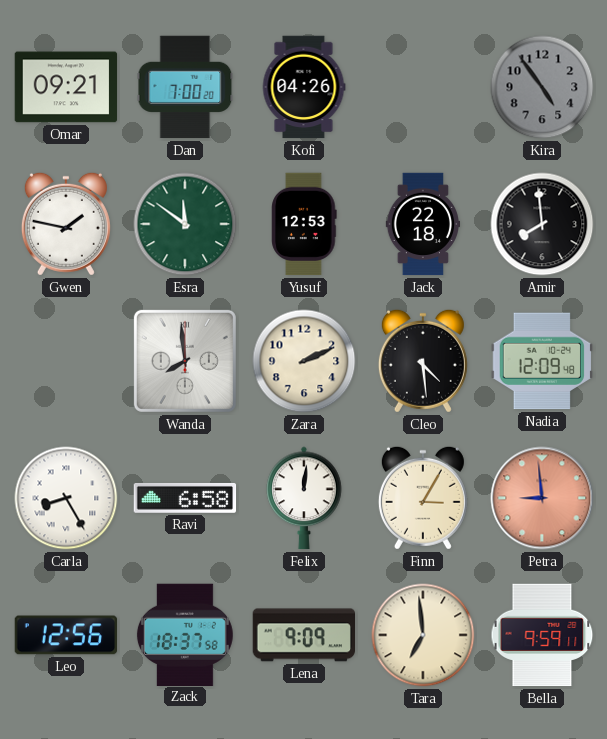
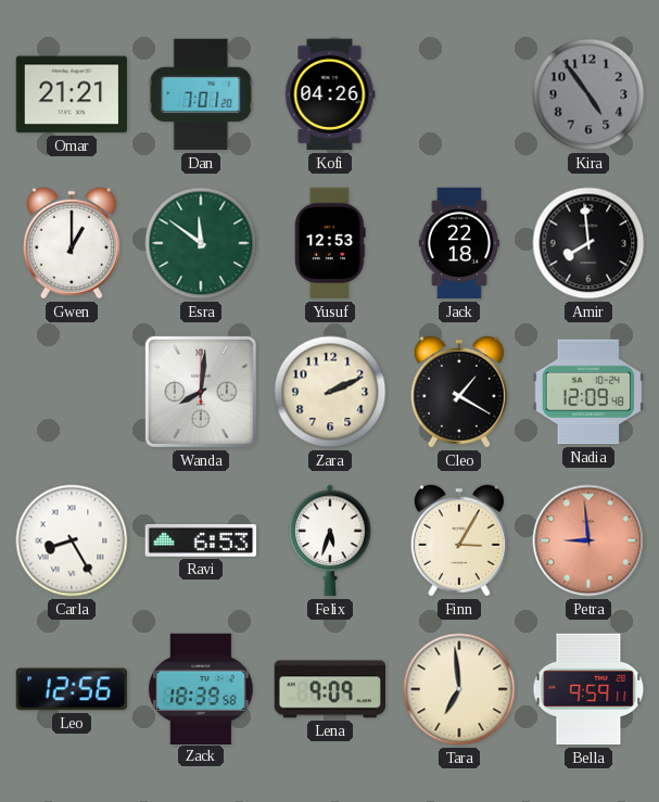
Omar: 09:21 -> 21:21 (72, 94)
Dan: 7:00 -> 7:01 (201, 94)
Gwen: 1:47 -> 1:00 (72, 243)
Wanda: 7:59 -> 8:01 (201, 392)
Cleo: 4:29 -> 1:20 (459, 392)
Ravi: 6:58 -> 6:53 (201, 540)
Felix: 12:01 -> 5:33 (330, 540)
Zack: 18:37 -> 18:39 (201, 688)
